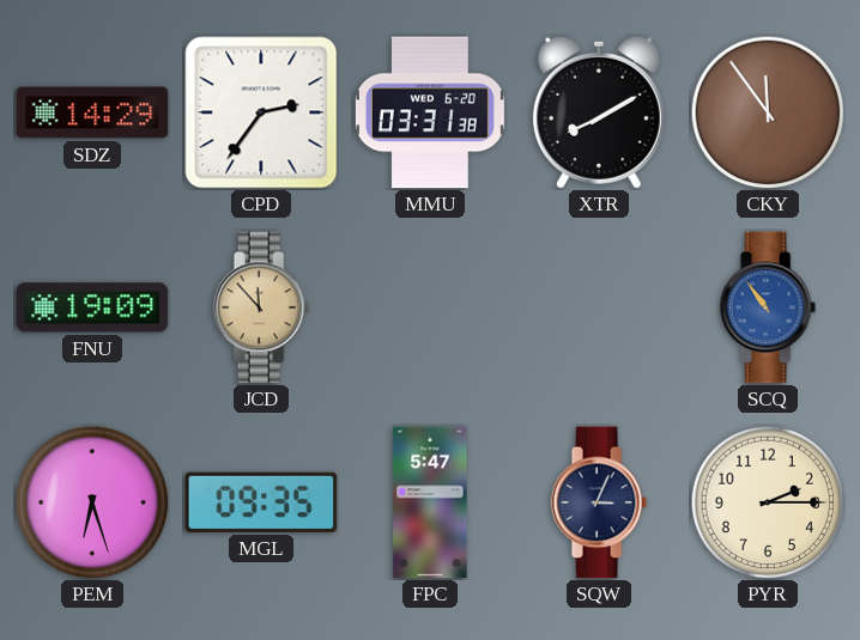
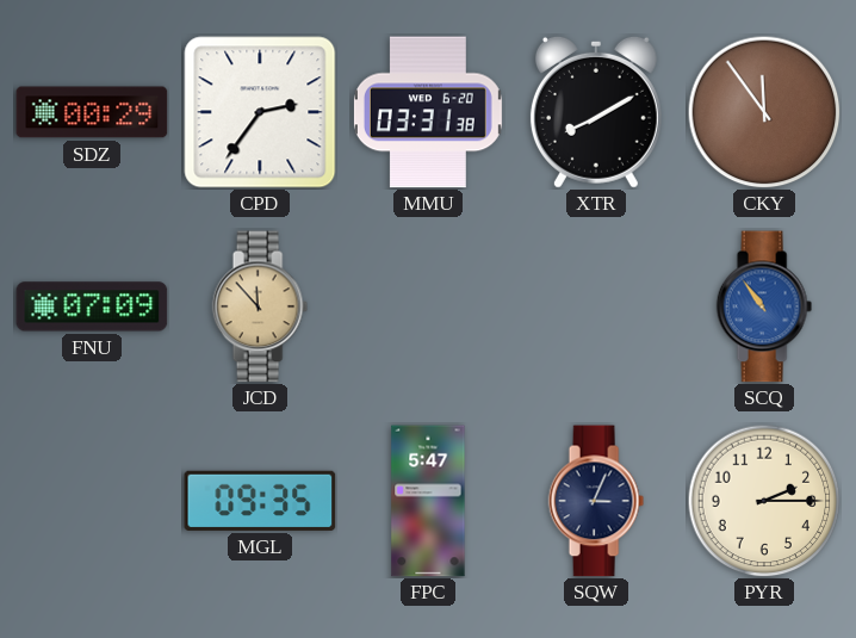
SDZ: 14:29 -> 00:29 (92, 112)
FNU: 19:09 -> 07:09 (92, 306)
PEM: 6:27 -> none (92, 502)
